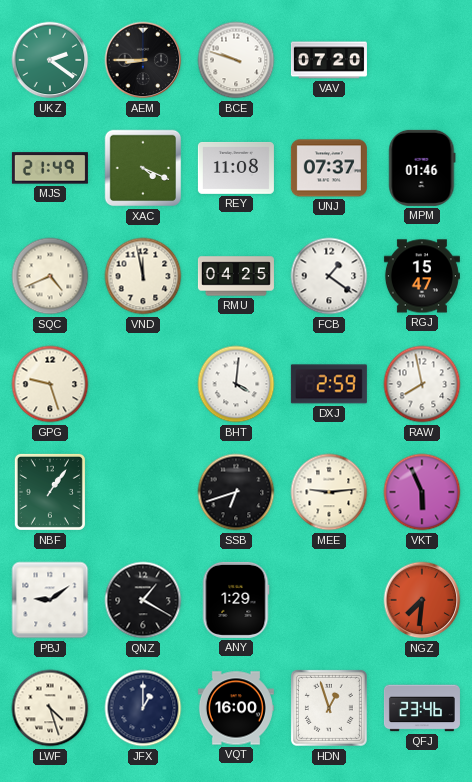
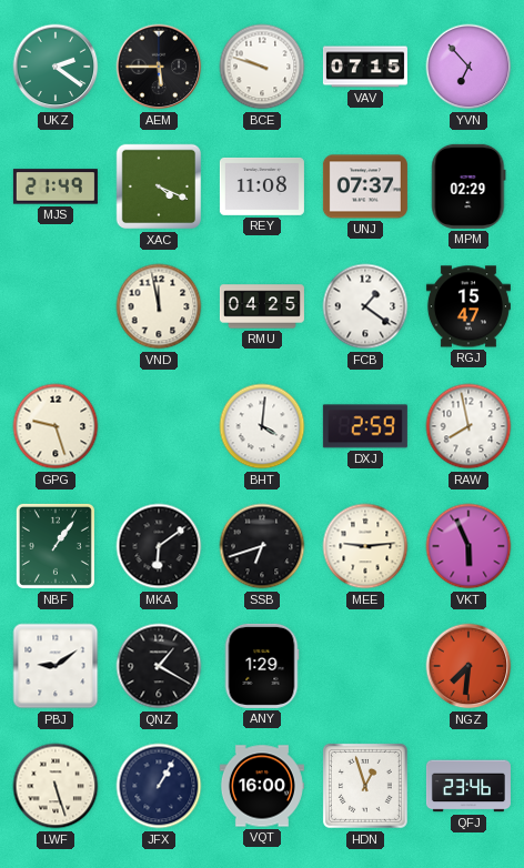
AEM: 8:45 -> 5:45 (159, 67)
VAV: 07:20 -> 07:15 (365, 67)
YVN: none -> 6:53 (468, 67)
MPM: 01:46 -> 02:29 (468, 186)
SQC: 4:41 -> none (50, 276)
MKA: none -> 6:09 (159, 546)
LWF: 4:27 -> 5:27 (56, 786)
JFX: 1:00 -> 1:05 (159, 786)
